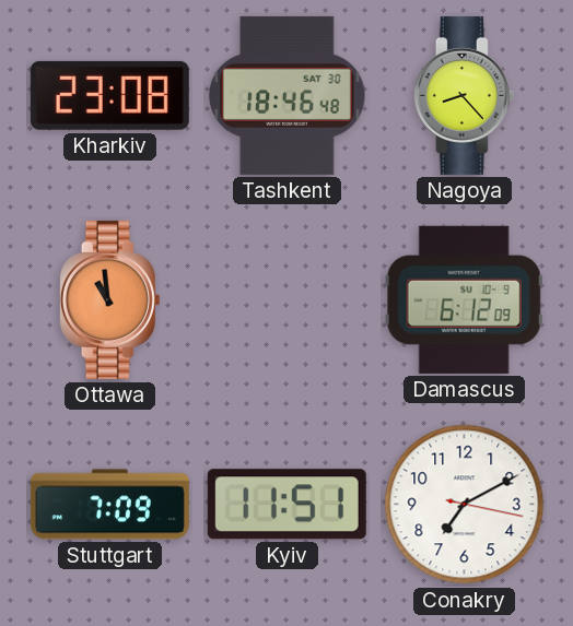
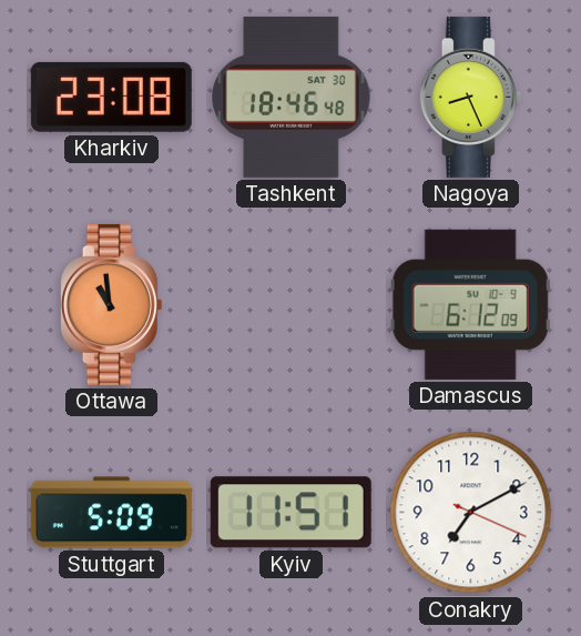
Nagoya: 8:23 -> 8:26 (470, 97)
Stuttgart: 7:09 -> 5:09 (111, 513)
Conakry: 7:10:17 -> 7:10:19 (471, 513)
